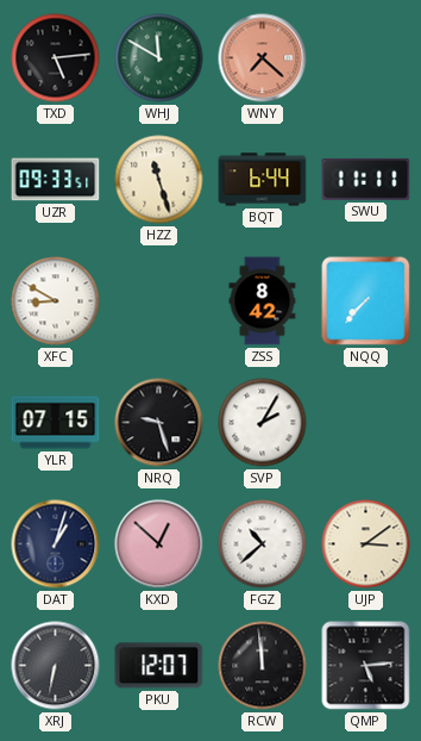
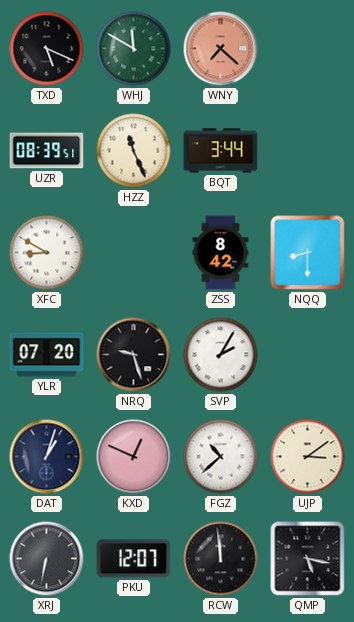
TXD: 5:14 -> 5:19 (47, 49)
UZR: 09:33 -> 08:39 (47, 151)
HZZ: 11:27 -> 11:26 (134, 151)
BQT: 6:44 -> 3:44 (221, 151)
SWU: 11:11 -> none (366, 179)
NQQ: 7:37 -> 8:30 (308, 253)
YLR: 07:15 -> 07:20 (47, 355)
KXD: 12:52 -> 12:49 (134, 457)
QMP: 5:14 -> 5:17 (308, 559)
